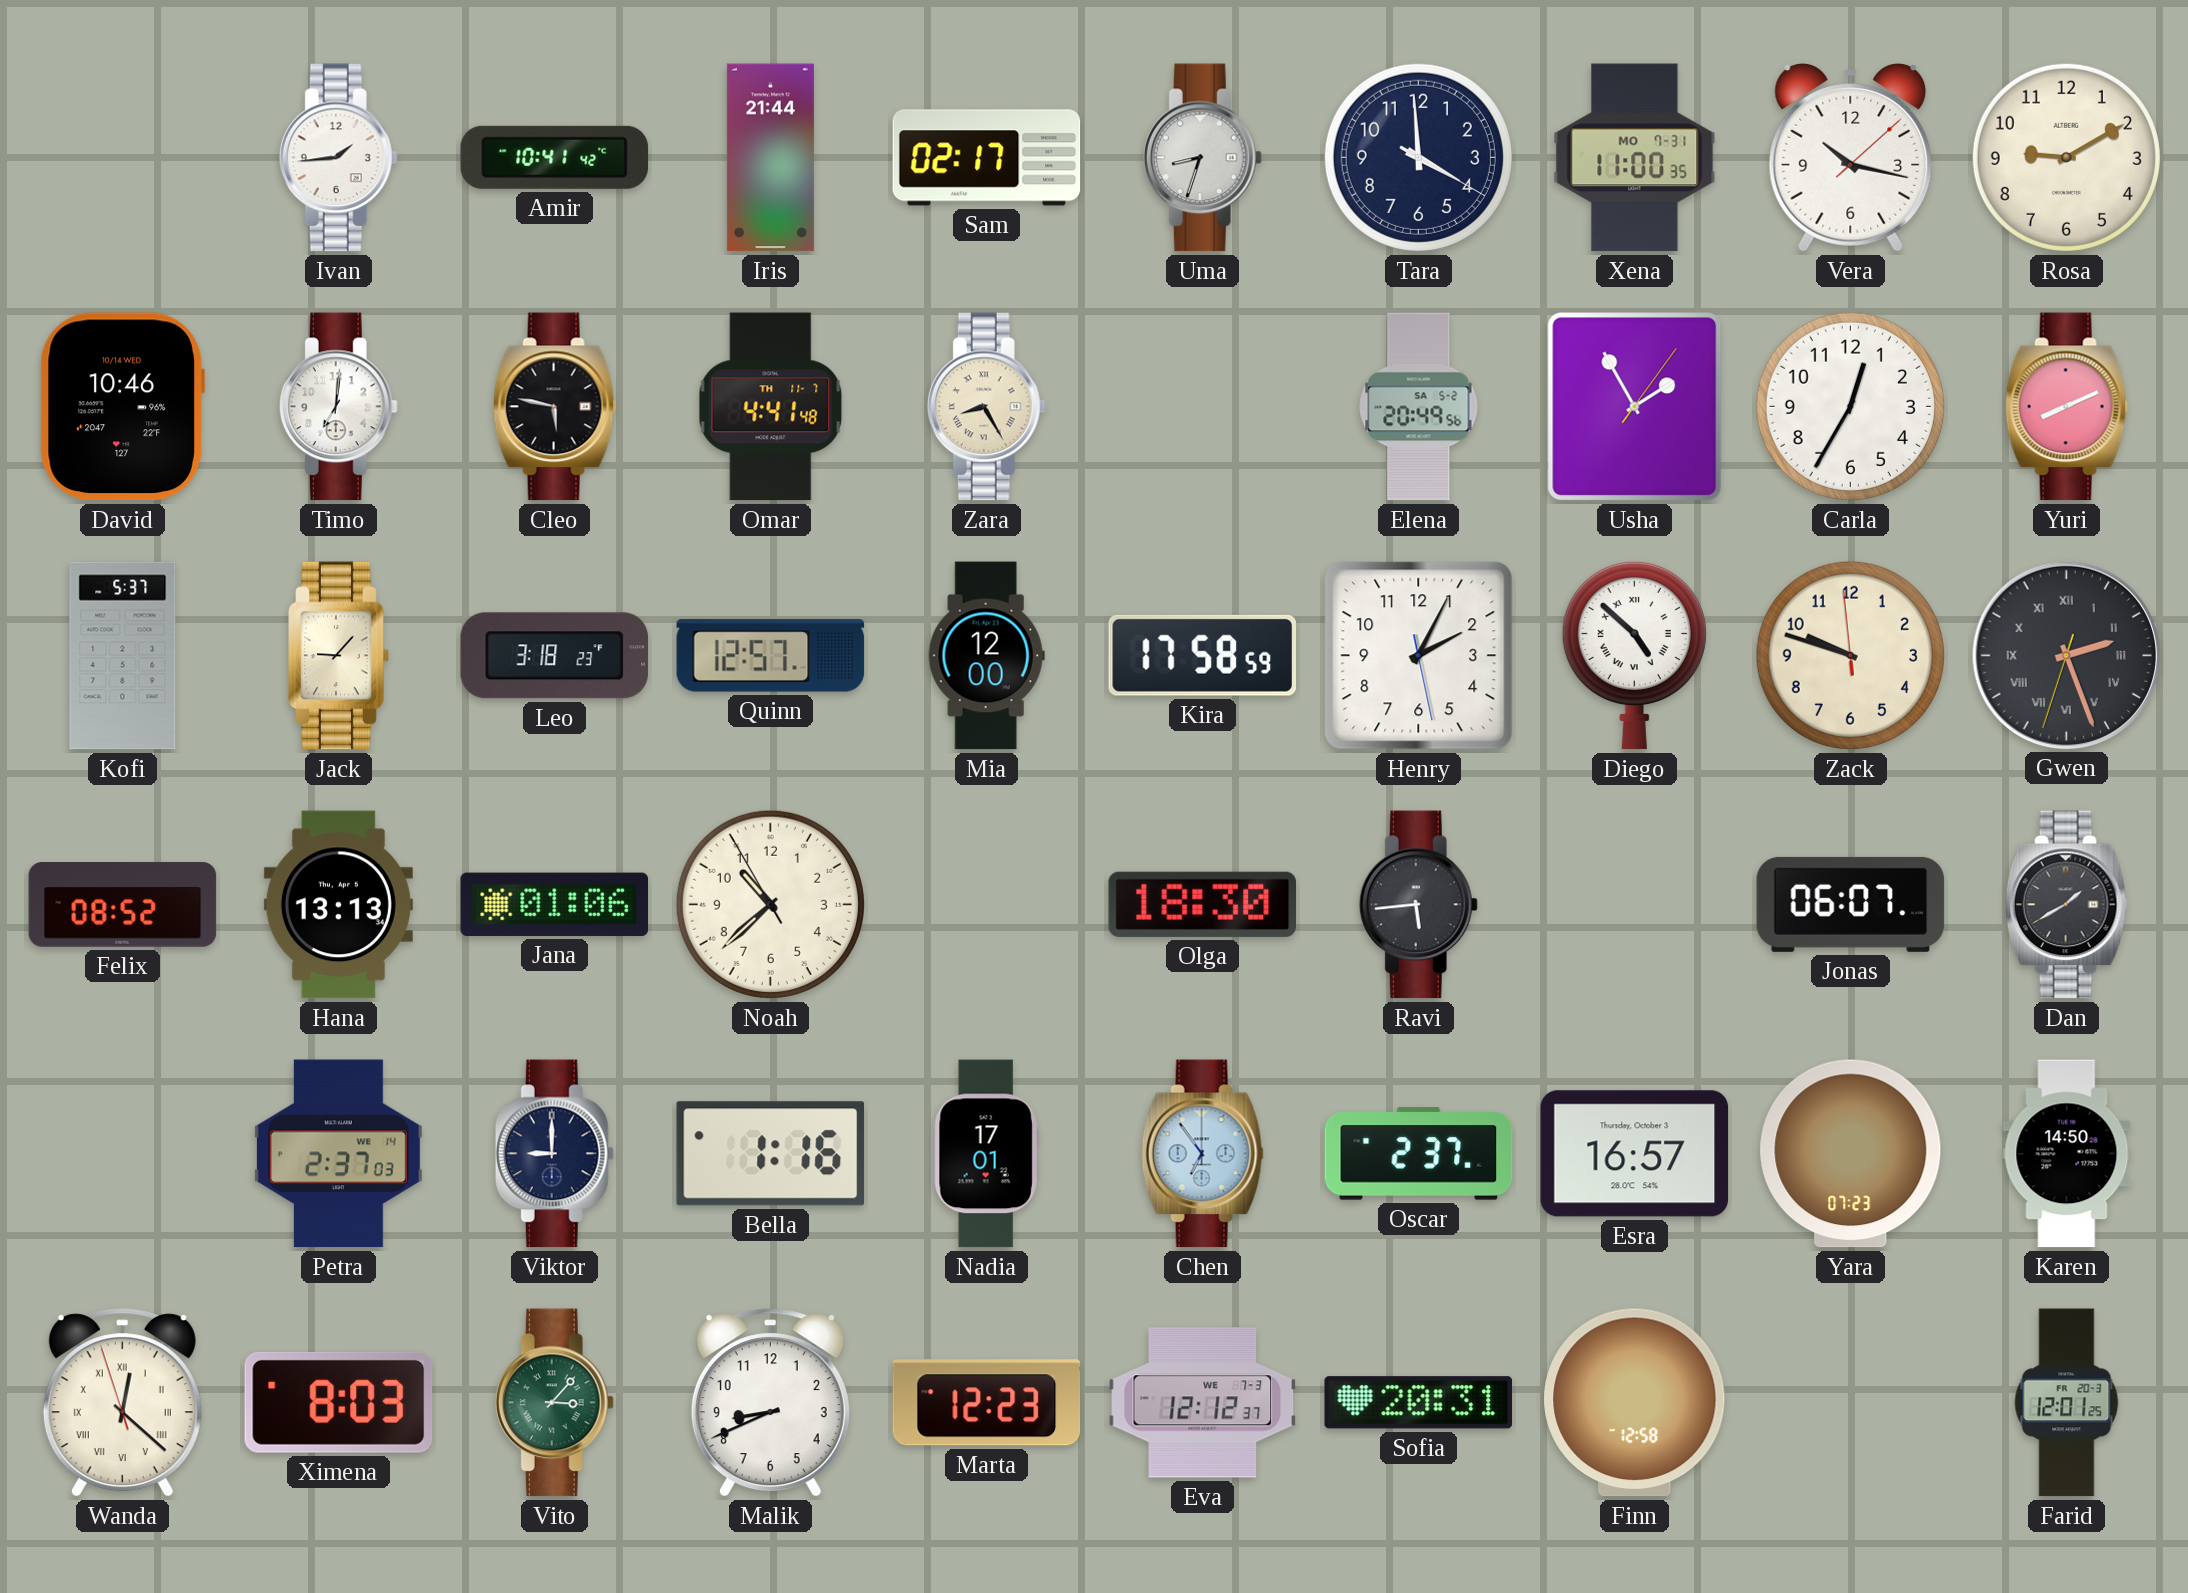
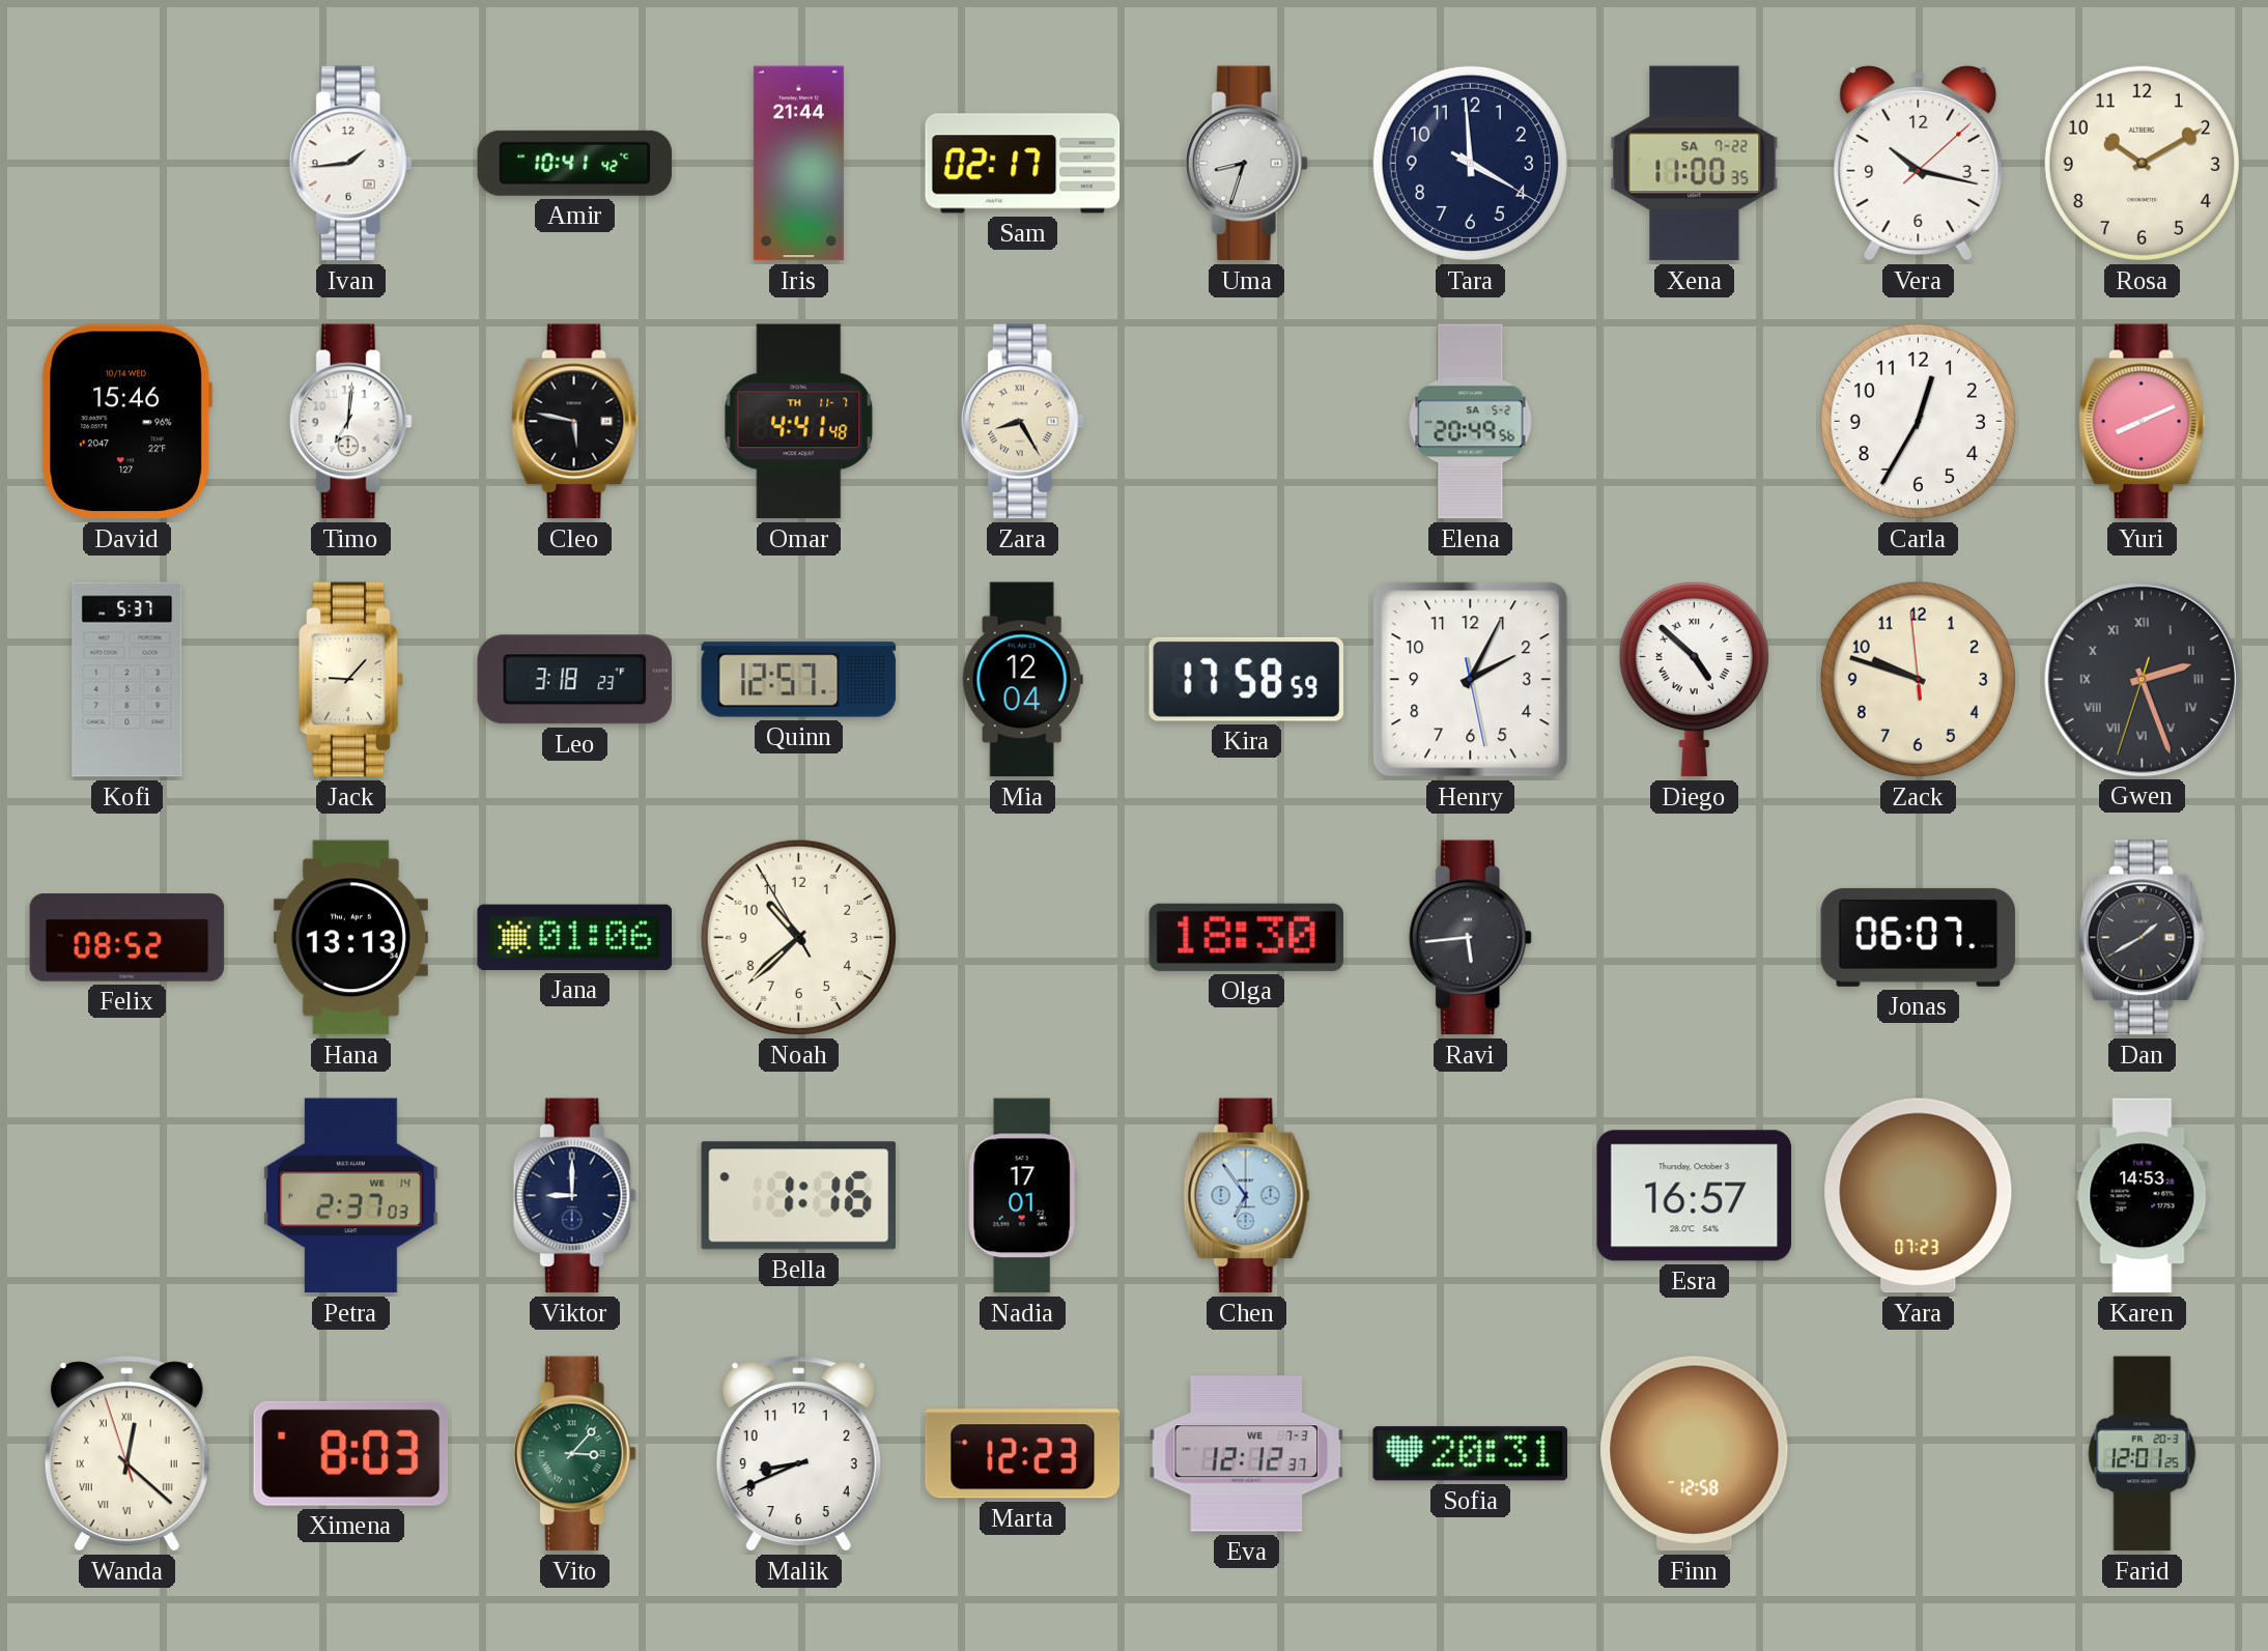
Xena date: MO 7-31 -> SA 7-22 (1695, 164)
Rosa: 9:10 -> 10:10 (2142, 163)
David: 10:46 -> 15:46 (126, 422)
Usha: 1:55 -> none (1635, 407)
Mia: 12:00 -> 12:04 (1022, 680)
Oscar: 2:37 -> none (1419, 1154)
Karen: 14:50 -> 14:53 (2143, 1196)
